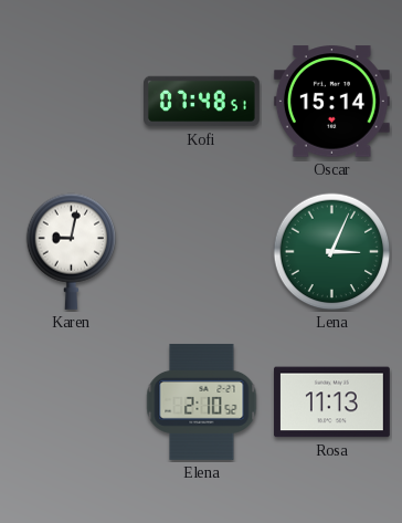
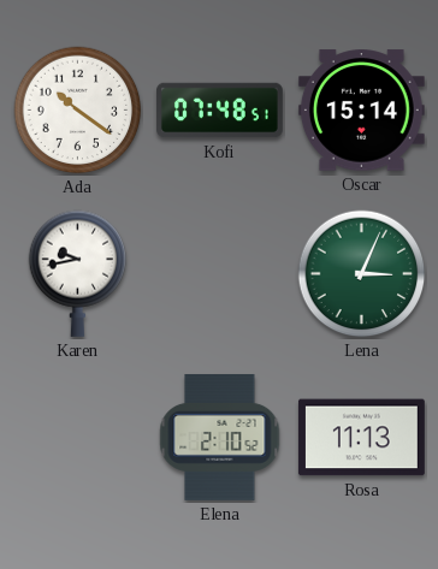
Ada: none -> 10:21 (78, 111)
Karen: 9:02 -> 9:43 (78, 273)
